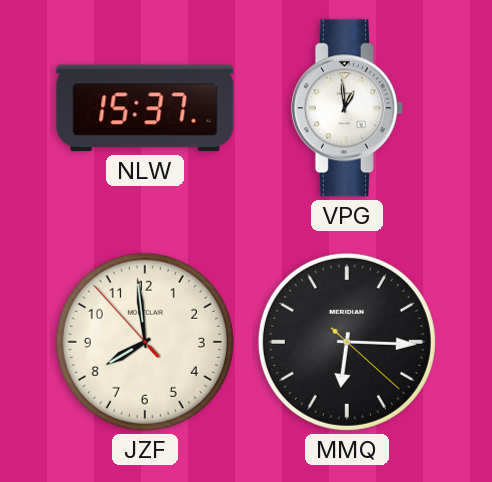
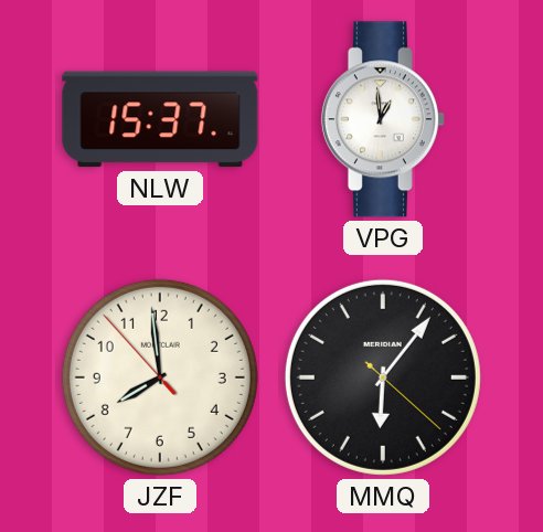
MMQ: 6:15 -> 6:06 (383, 377)
